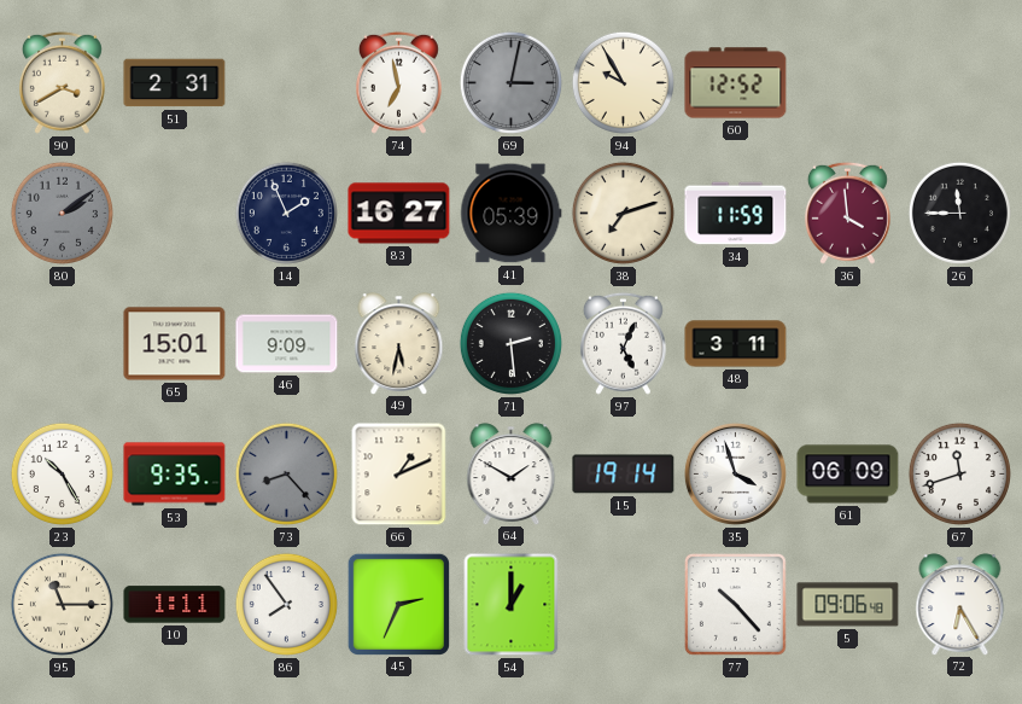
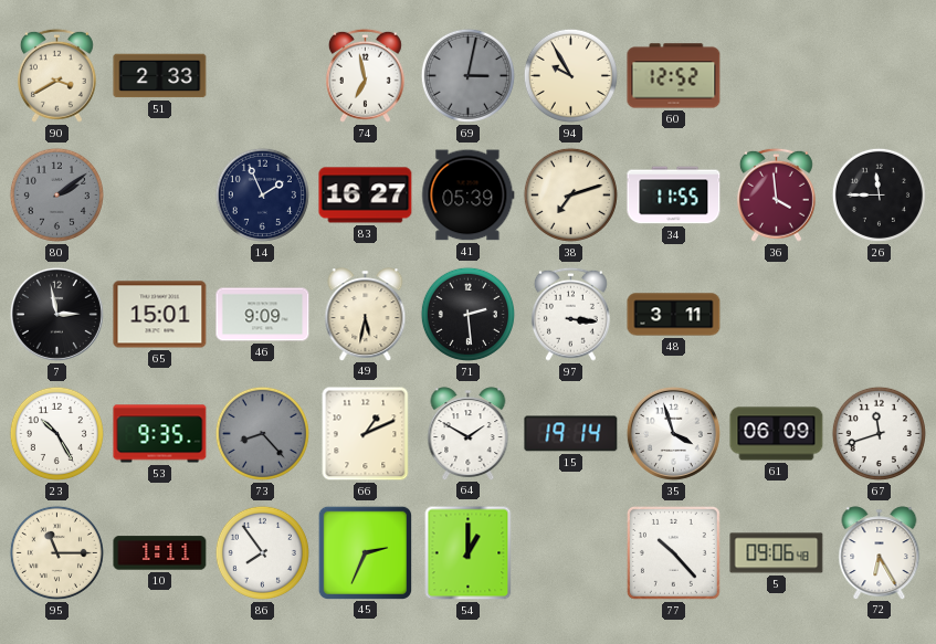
51: 2:31 -> 2:33 (160, 76)
34: 11:59 -> 11:55 (674, 196)
7: none -> 2:58 (56, 314)
97: 5:04 -> 3:16 (570, 314)
